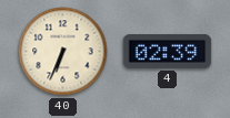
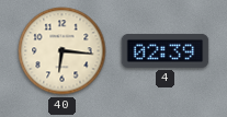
40: 6:34 -> 6:16 (63, 51)
